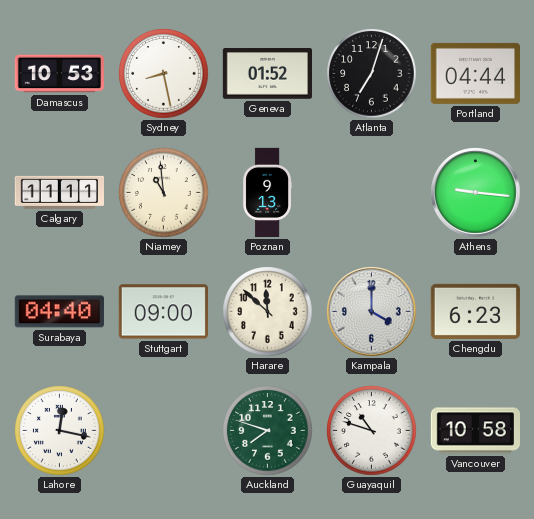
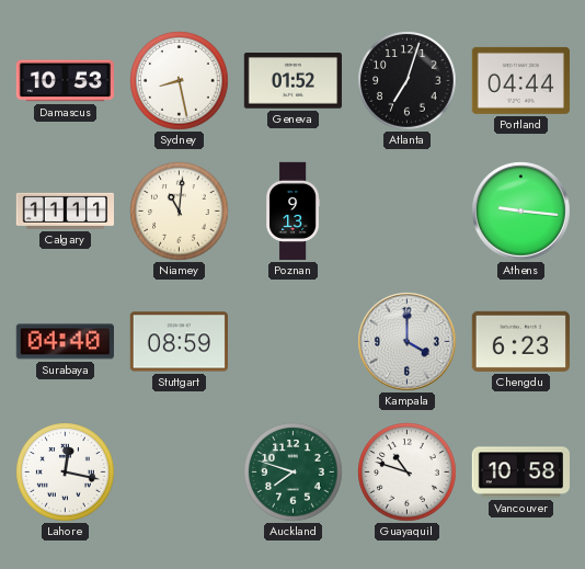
Niamey: 10:59 -> 11:01 (180, 212)
Stuttgart: 09:00 -> 08:59 (179, 342)
Harare: 11:52 -> none (268, 312)
